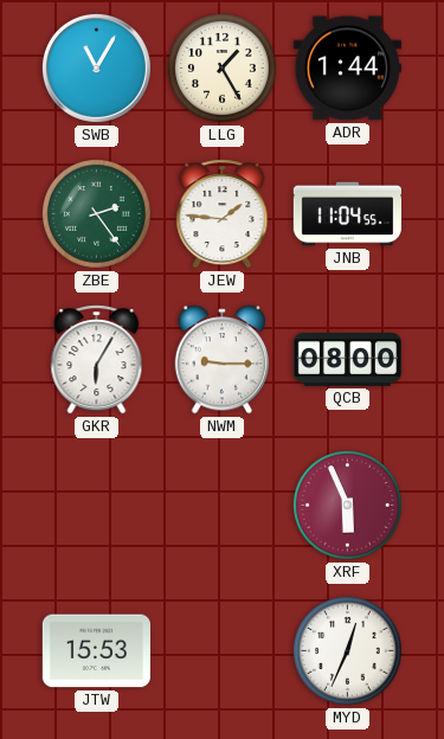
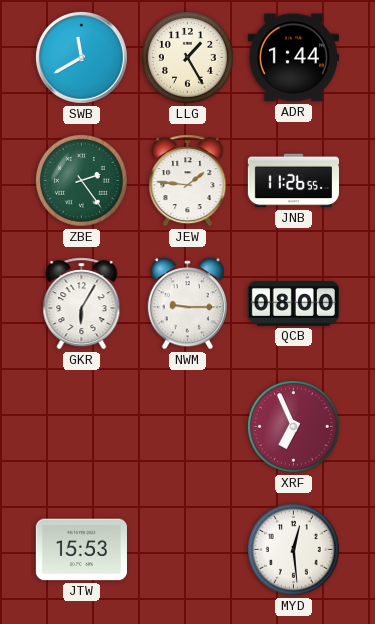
SWB: 11:05 -> 11:40 (81, 57)
JNB: 11:04 -> 11:26 (293, 181)
XRF: 5:56 -> 6:56 (294, 427)
MYD: 12:34 -> 12:29 (294, 550)
